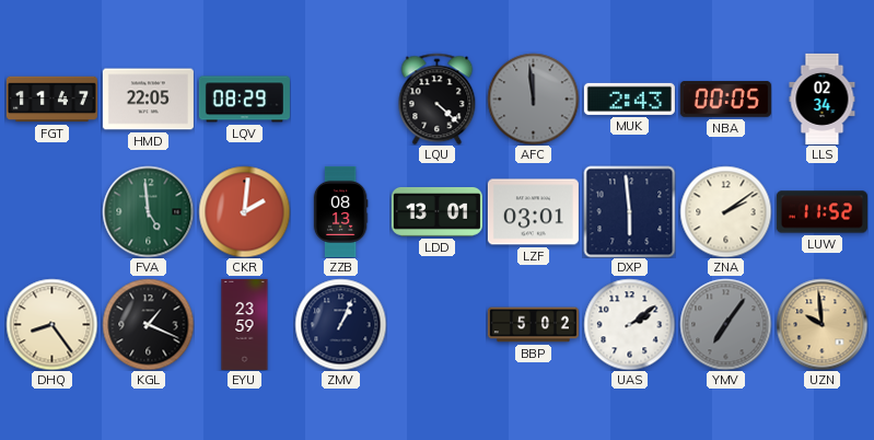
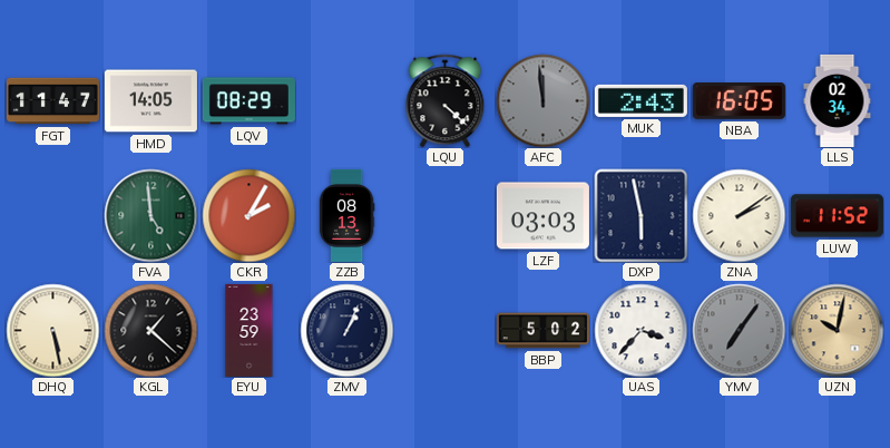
HMD: 22:05 -> 14:05 (150, 101)
NBA: 00:05 -> 16:05 (739, 101)
CKR: 2:01 -> 2:05 (248, 215)
LDD: 13:01 -> none (436, 211)
LZF: 03:01 -> 03:03 (542, 216)
DXP: 5:59 -> 5:58 (640, 215)
DHQ: 8:24 -> 5:28 (52, 330)
KGL: 1:19 -> 1:22 (150, 330)
UAS: 2:09 -> 3:37 (640, 330)
UZN: 9:59 -> 10:02 (837, 330)
